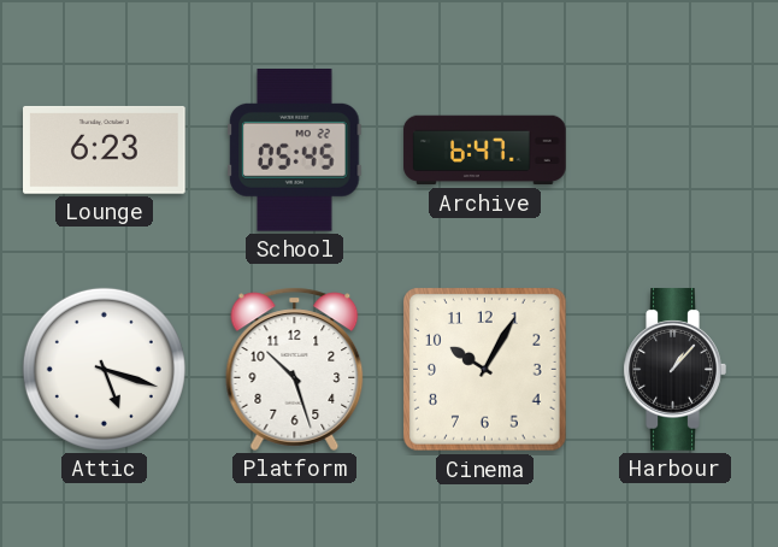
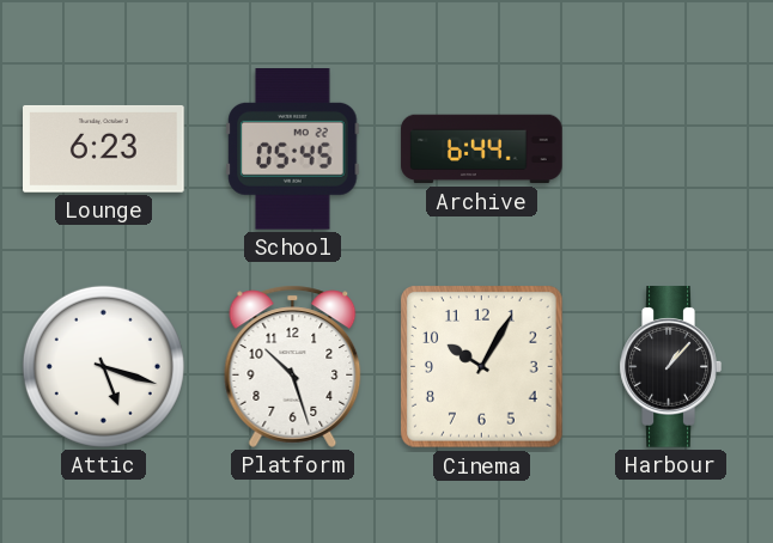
Archive: 6:47 -> 6:44 (482, 150)
